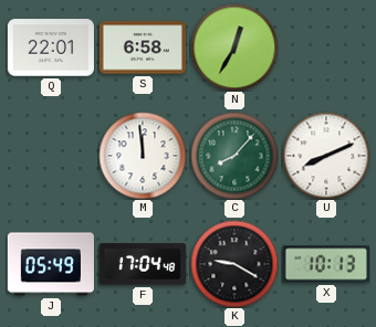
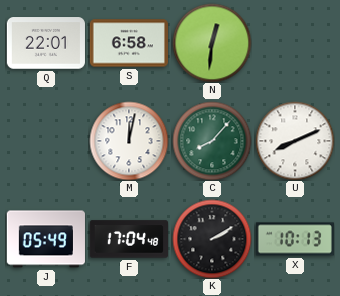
N: 12:35 -> 12:31 (212, 43)
M: 11:59 -> 12:02 (129, 141)
K: 9:20 -> 2:10 (212, 239)
